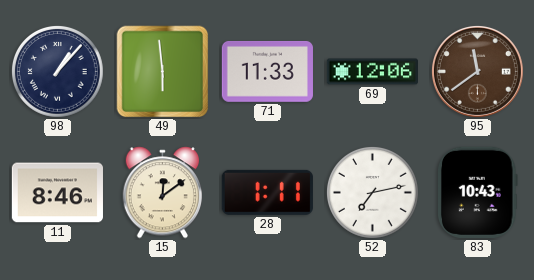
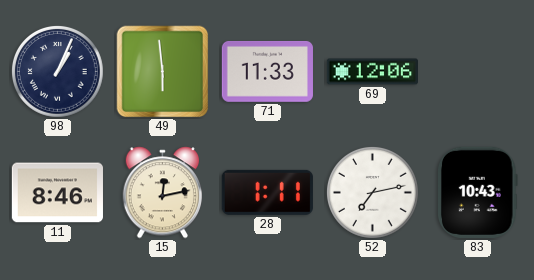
98: 1:07 -> 1:04 (58, 72)
95: 11:39 -> none (477, 71)
15: 12:09 -> 12:13 (162, 193)
